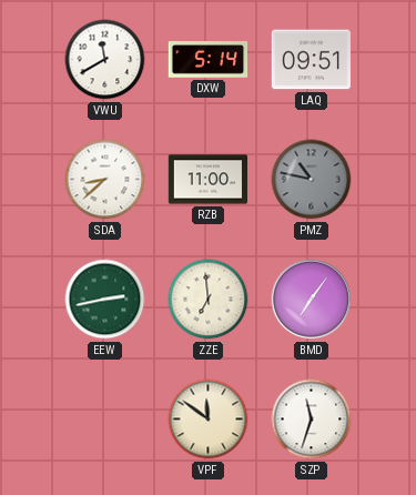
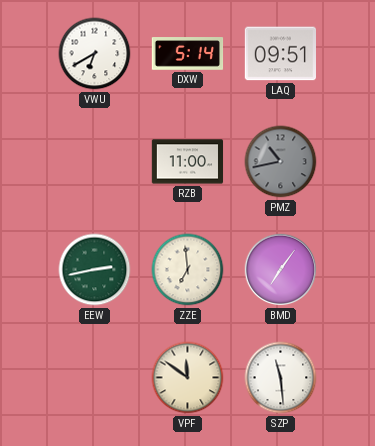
VWU: 11:40 -> 6:40 (95, 54)
SDA: 8:38 -> none (105, 180)
PMZ: 10:47 -> 10:43 (281, 162)
SZP: 11:33 -> 11:29 (281, 378)
